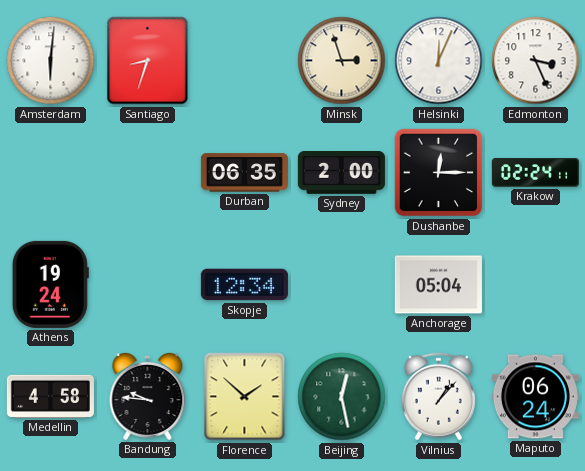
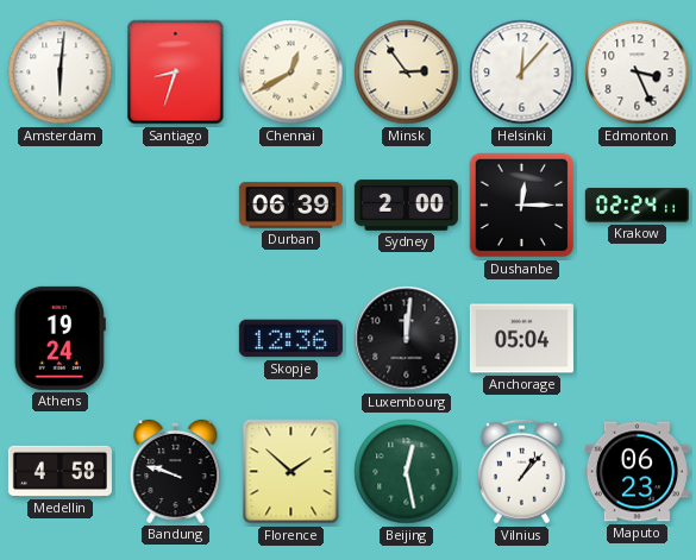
Chennai: none -> 12:40 (291, 73)
Minsk: 2:57 -> 2:54 (407, 73)
Helsinki: 12:04 -> 12:07 (522, 73)
Durban: 06:35 -> 06:39 (290, 206)
Skopje: 12:34 -> 12:36 (290, 339)
Luxembourg: none -> 12:01 (407, 339)
Bandung: 9:46 -> 9:48 (176, 471)
Maputo: 06:24 -> 06:23 (637, 472)
